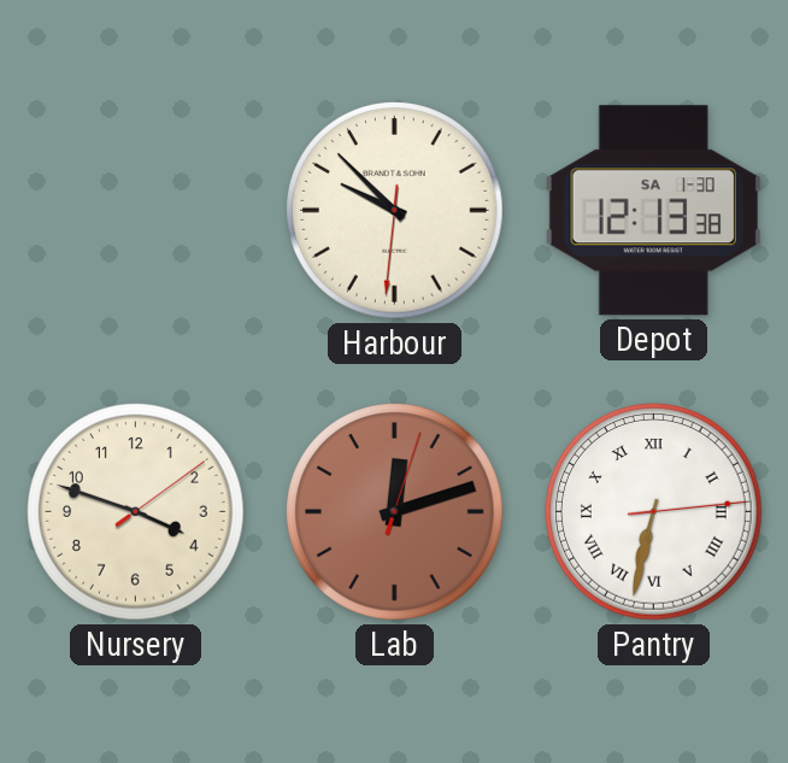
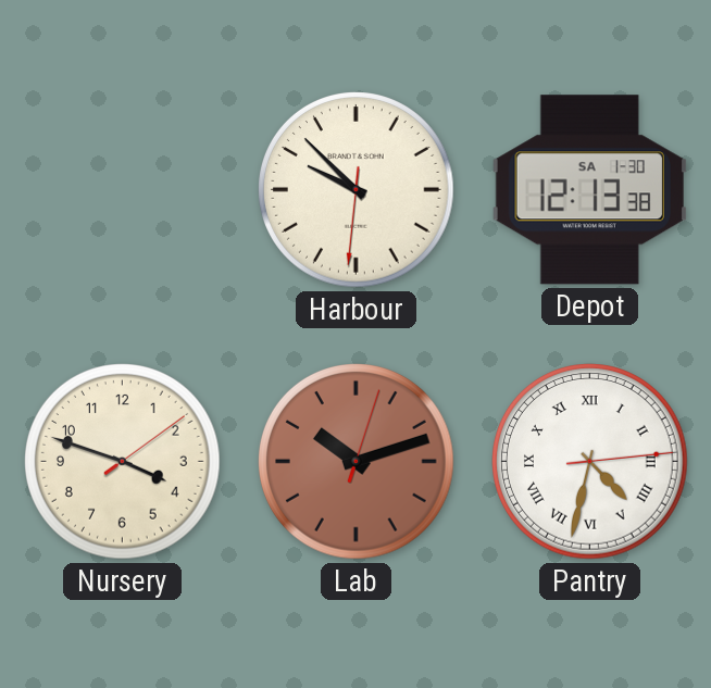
Lab: 12:12 -> 10:12 (357, 462)
Pantry: 6:32 -> 4:32 (590, 462)
